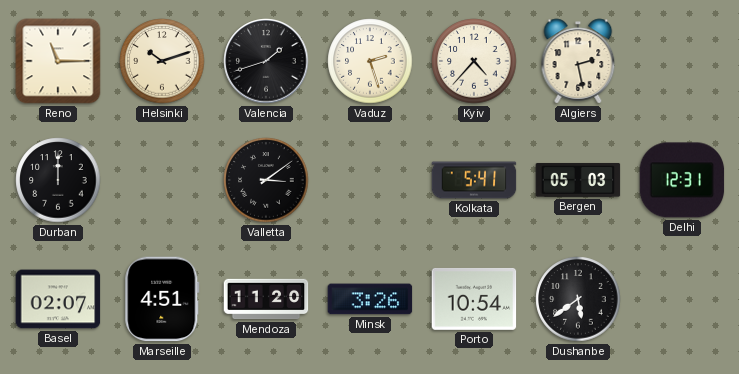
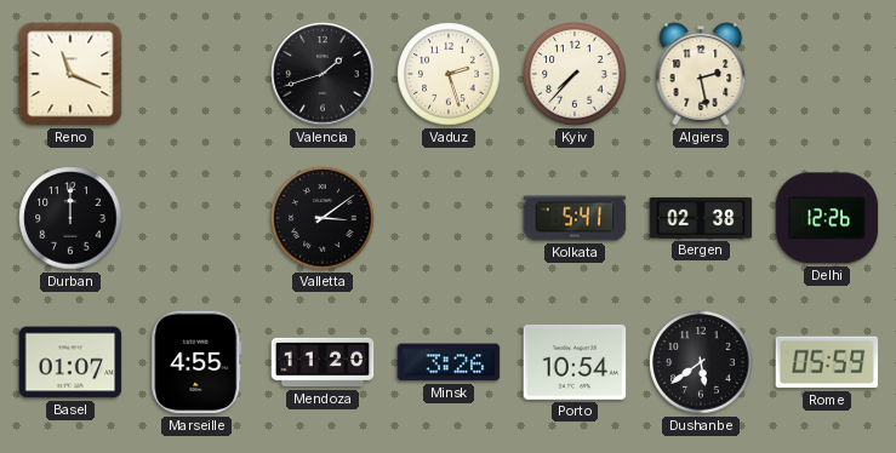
Reno: 11:15 -> 11:19 (70, 74)
Helsinki: 10:12 -> none (162, 61)
Kyiv: 4:37 -> 7:37 (575, 74)
Bergen: 05:03 -> 02:38 (701, 218)
Delhi: 12:31 -> 12:26 (827, 218)
Basel: 02:07 -> 01:07 (70, 362)
Marseille: 4:51 -> 4:55 (196, 362)
Rome: none -> 05:59 (827, 362)
